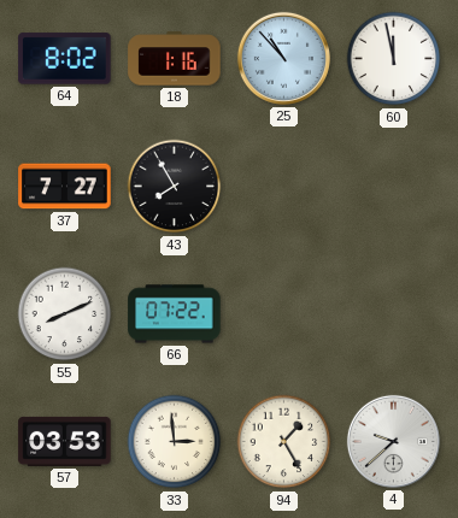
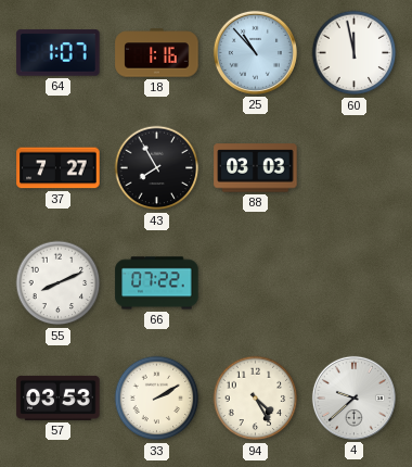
64: 8:02 -> 1:07 (59, 53)
88: none -> 03:03 (256, 168)
33: 2:59 -> 2:10 (157, 399)
94: 1:25 -> 4:25 (256, 399)
